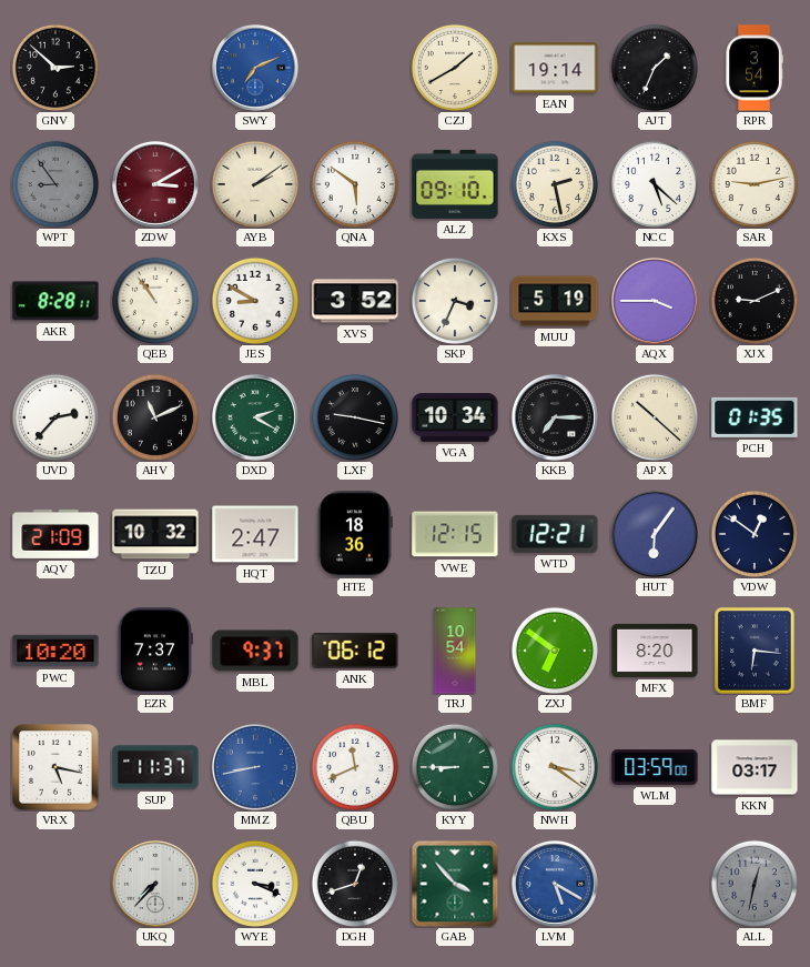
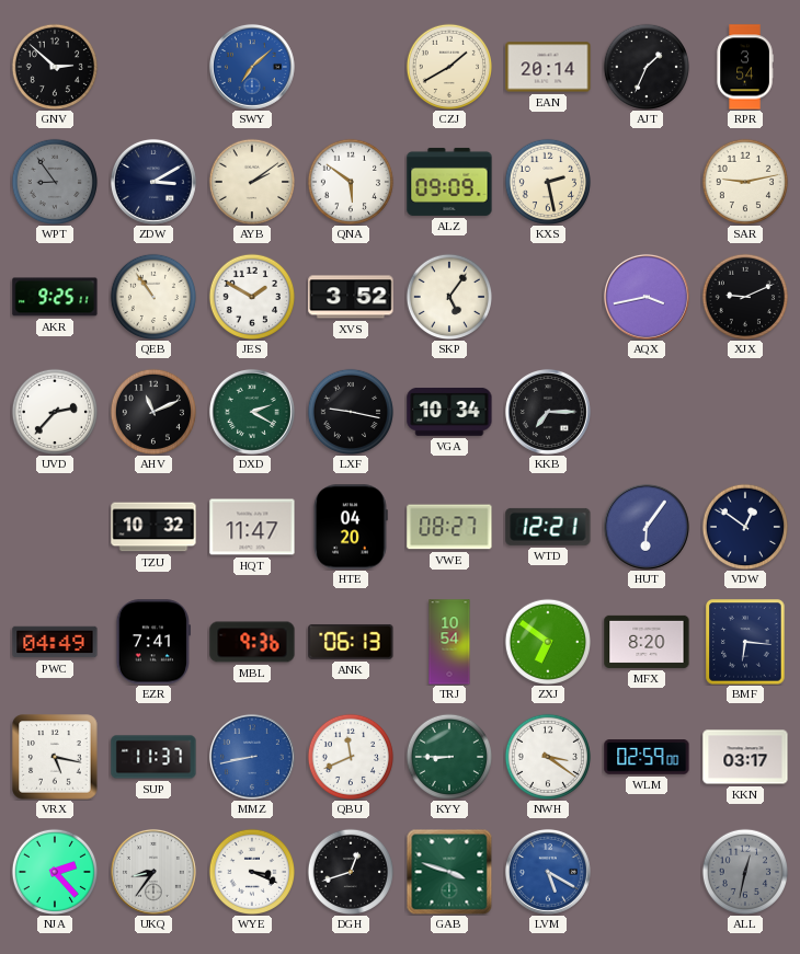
SWY: 7:11 -> 7:08 (252, 67)
EAN: 19:14 -> 20:14 (548, 67)
ZDW dial: burgundy -> navy (153, 182)
ALZ: 09:10 -> 09:09 (449, 182)
NCC: 5:22 -> none (654, 183)
AKR: 8:28 -> 9:25 (55, 297)
JES: 8:50 -> 1:50 (251, 296)
SKP: 3:34 -> 5:06 (448, 296)
MUU: 5:19 -> none (555, 301)
AQX: 3:45 -> 3:43 (647, 297)
APX: 10:22 -> none (654, 416)
PCH: 01:35 -> none (755, 417)
AQV: 21:09 -> none (55, 534)
HQT: 2:47 -> 11:47 (252, 527)
HTE: 18:36 -> 04:20 (351, 527)
VWE: 12:15 -> 08:27 (449, 527)
PWC: 10:20 -> 04:49 (55, 642)
EZR: 7:37 -> 7:41 (153, 642)
MBL: 9:37 -> 9:36 (252, 642)
ANK: 06:12 -> 06:13 (351, 642)
WLM: 03:59 -> 02:59 (647, 757)
NJA: none -> 2:23 (54, 871)
UKQ: 7:37 -> 8:36 (153, 872)
GAB: 3:53 -> 3:48 (449, 872)
